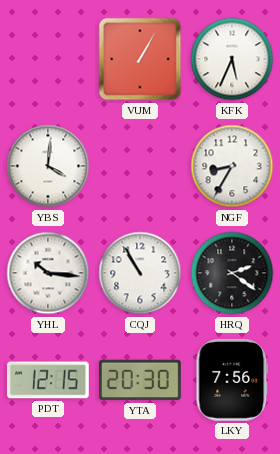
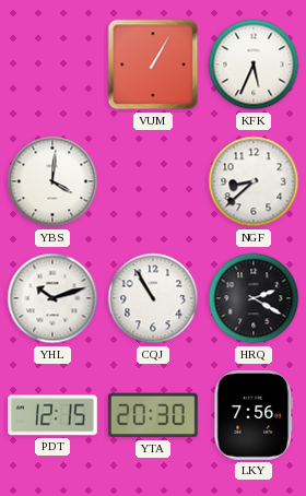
NGF: 8:35 -> 8:38 (254, 181)
YHL: 10:16 -> 10:12 (52, 298)
HRQ: 2:21 -> 2:20 (254, 298)
